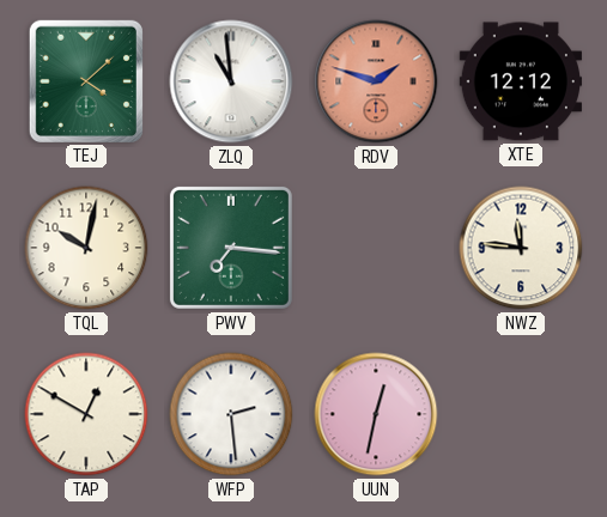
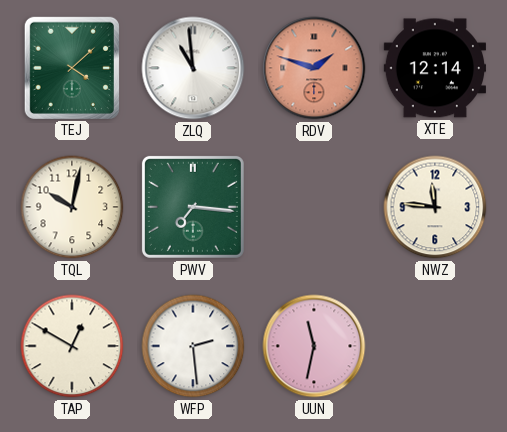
XTE: 12:12 -> 12:14 (434, 68)
UUN: 12:32 -> 11:32 (314, 346)
